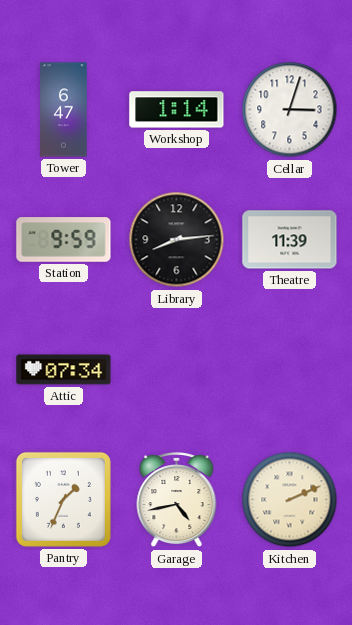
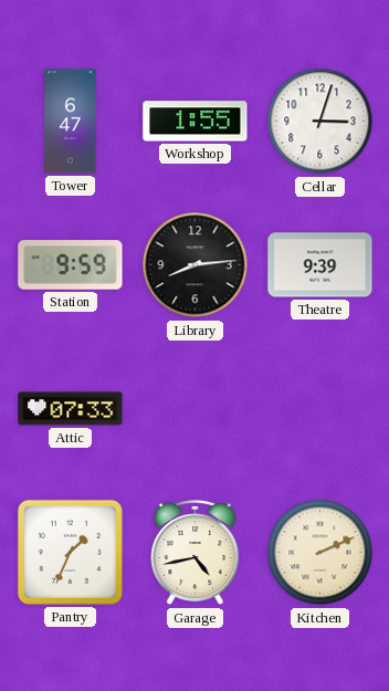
Workshop: 1:14 -> 1:55 (196, 122)
Theatre: 11:39 -> 9:39 (320, 265)
Attic: 07:34 -> 07:33 (71, 409)
